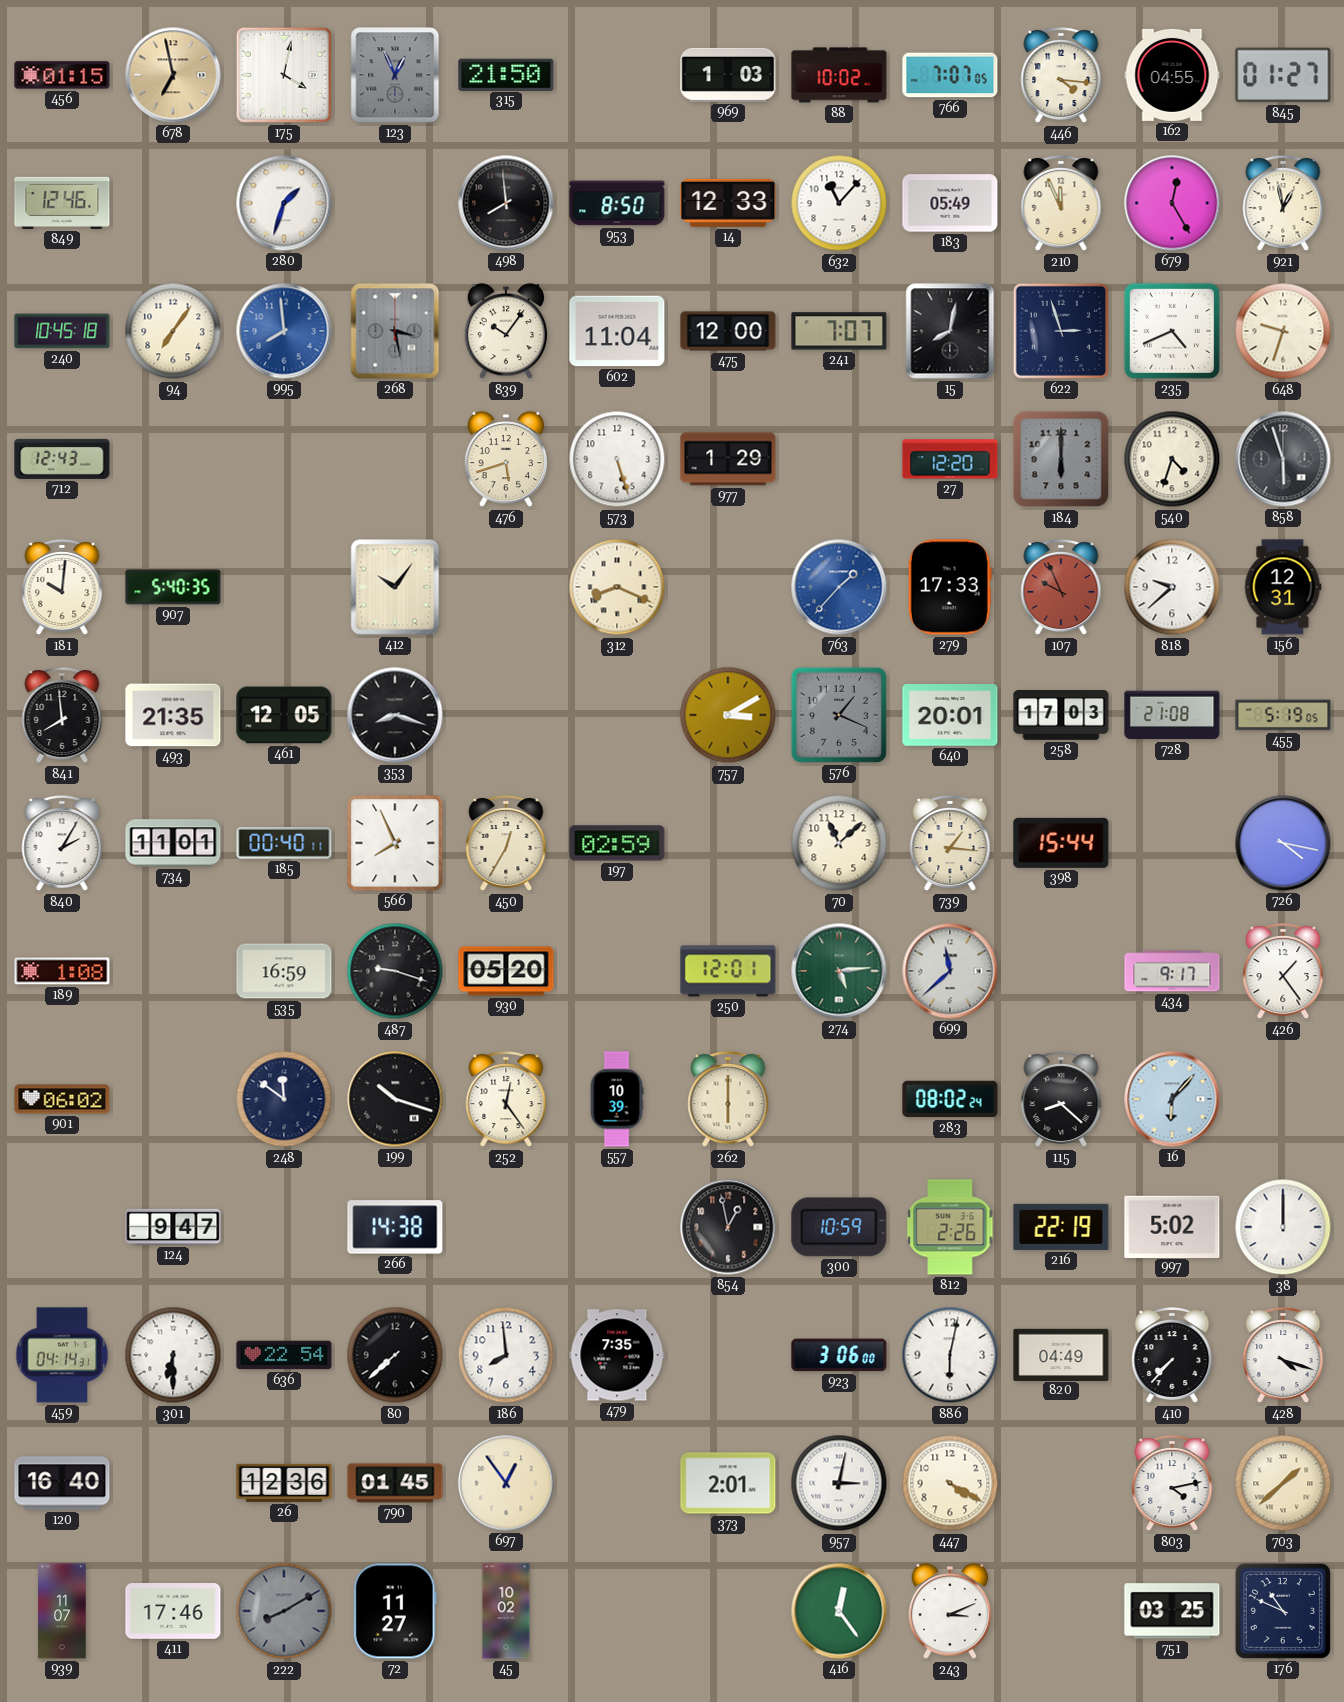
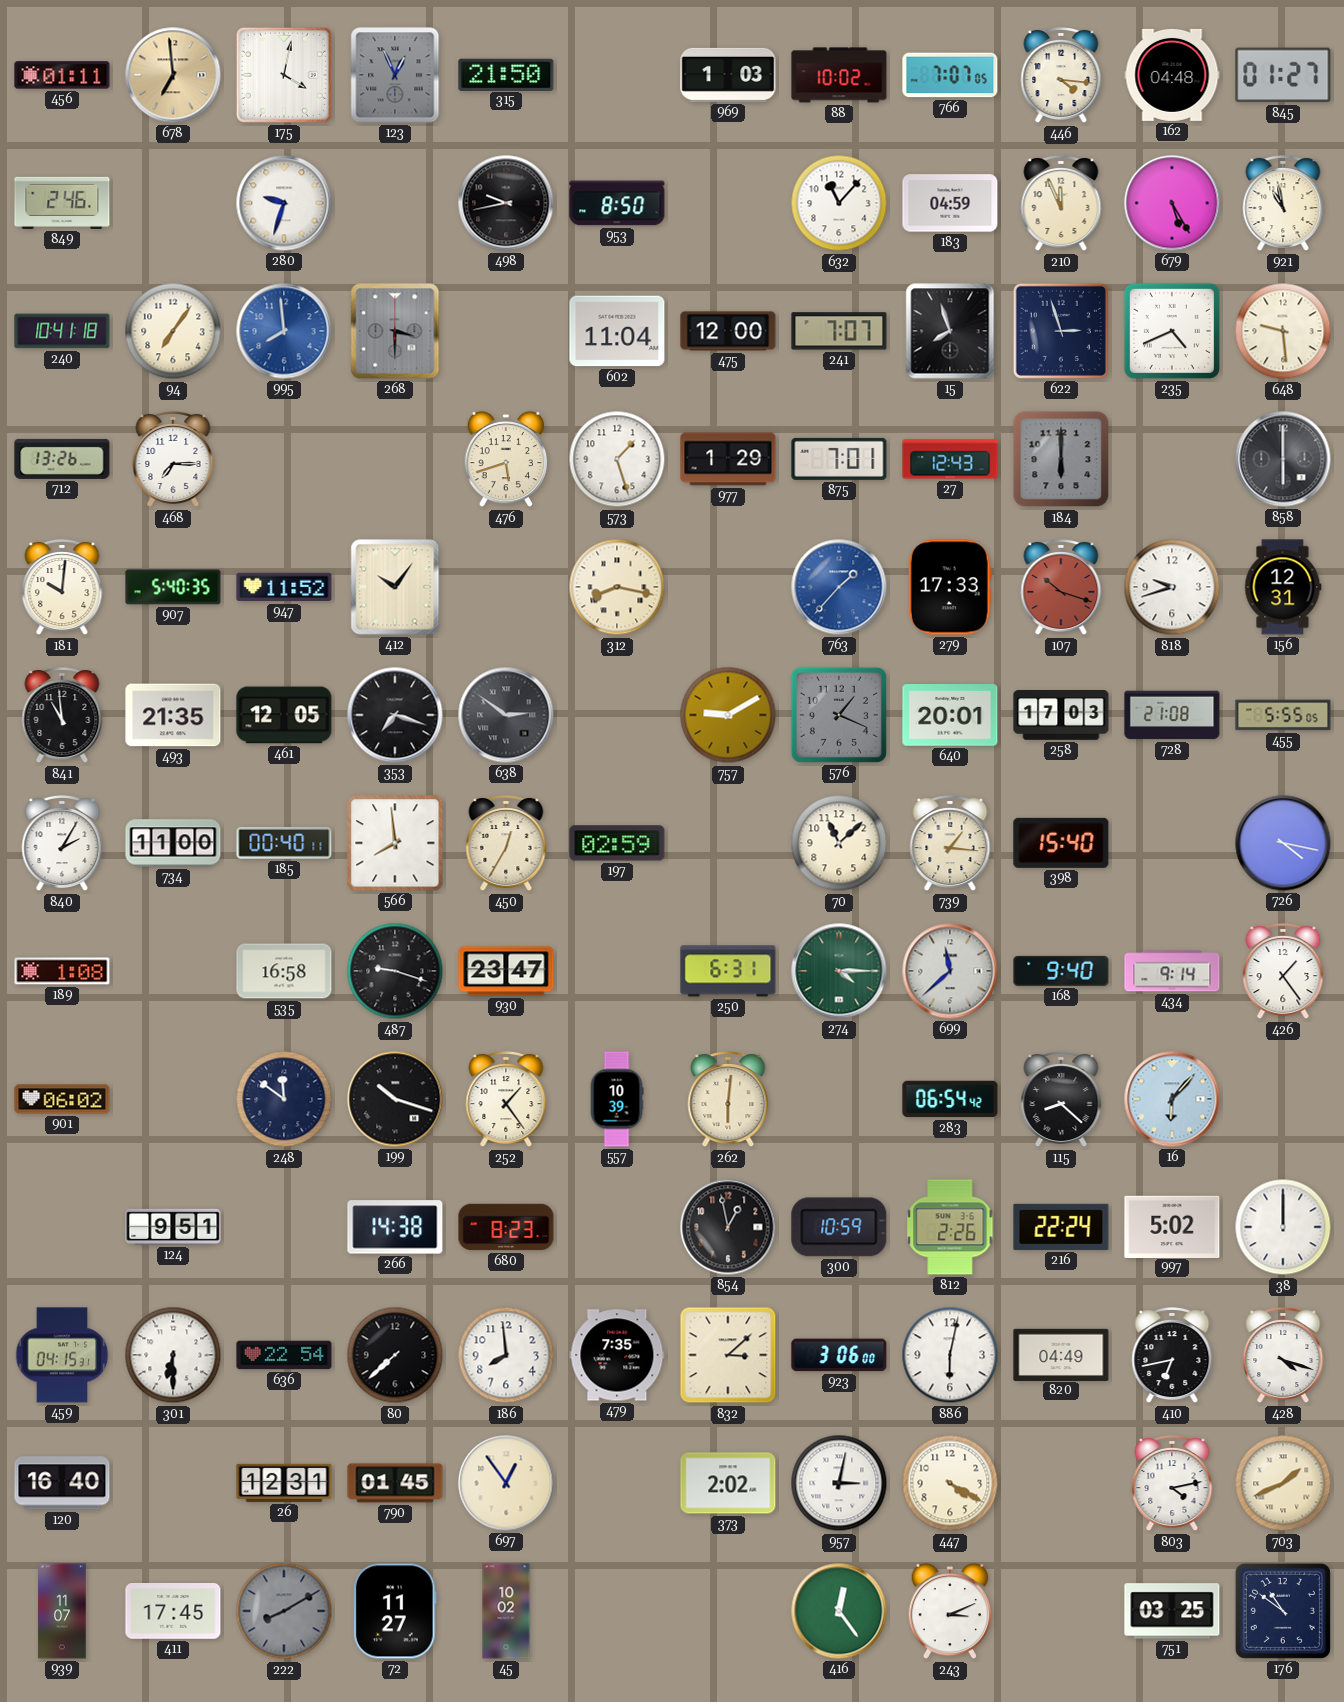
456: 01:15 -> 01:11 (62, 75)
678: 6:58 -> 6:59 (173, 75)
162: 04:55 -> 04:48 (1172, 75)
849: 12:46 -> 2:46 (62, 203)
280: 1:33 -> 9:33 (284, 203)
498: 7:59 -> 9:43 (506, 203)
14: 12:33 -> none (728, 203)
183: 05:49 -> 04:59 (950, 203)
679: 12:25 -> 5:25 (1172, 203)
921: 12:58 -> 10:58 (1283, 204)
240: 10:45 -> 10:41 (62, 331)
268: 3:28 -> 3:30 (395, 331)
839: 10:06 -> none (506, 331)
15: 8:02 -> 7:57 (950, 331)
648: 9:33 -> 9:29 (1283, 331)
712: 12:43 -> 13:26 (62, 459)
468: none -> 7:15 (173, 460)
573: 5:27 -> 1:27 (617, 459)
875: none -> 7:01 (839, 459)
27: 12:20 -> 12:43 (950, 459)
540: 4:33 -> none (1172, 459)
858: 5:57 -> 6:00 (1283, 459)
947: none -> 11:52 (284, 587)
312: 8:19 -> 8:17 (617, 587)
107: 9:56 -> 10:18 (1061, 588)
818: 9:38 -> 9:42 (1172, 587)
841: 7:59 -> 10:59 (62, 716)
353: 8:18 -> 7:18 (395, 715)
638: none -> 2:51 (506, 715)
757: 3:10 -> 9:10 (728, 715)
455: 5:19 -> 5:55 (1283, 715)
734: 11:01 -> 11:00 (173, 843)
566: 7:56 -> 7:59 (395, 843)
398: 15:44 -> 15:40 (1061, 843)
535: 16:59 -> 16:58 (284, 971)
930: 05:20 -> 23:47 (506, 971)
250: 12:01 -> 6:31 (728, 971)
274: 5:14 -> 4:15 (839, 971)
168: none -> 9:40 (1061, 971)
434: 9:17 -> 9:14 (1172, 971)
252: 12:24 -> 1:24 (506, 1100)
262: 6:00 -> 6:01 (728, 1100)
283: 08:02 -> 06:54 (950, 1099)
124: 9:47 -> 9:51 (173, 1227)
680: none -> 8:23 (506, 1227)
216: 22:19 -> 22:24 (1061, 1227)
459: 04:14 -> 04:15 (62, 1355)
832: none -> 3:08 (728, 1355)
410: 7:37 -> 6:43 (1172, 1356)
26: 12:36 -> 12:31 (284, 1483)
373: 2:01 -> 2:02 (728, 1483)
703: 1:38 -> 1:41 (1283, 1483)
411: 17:46 -> 17:45 (173, 1612)
176: 10:49 -> 10:51 (1283, 1611)
